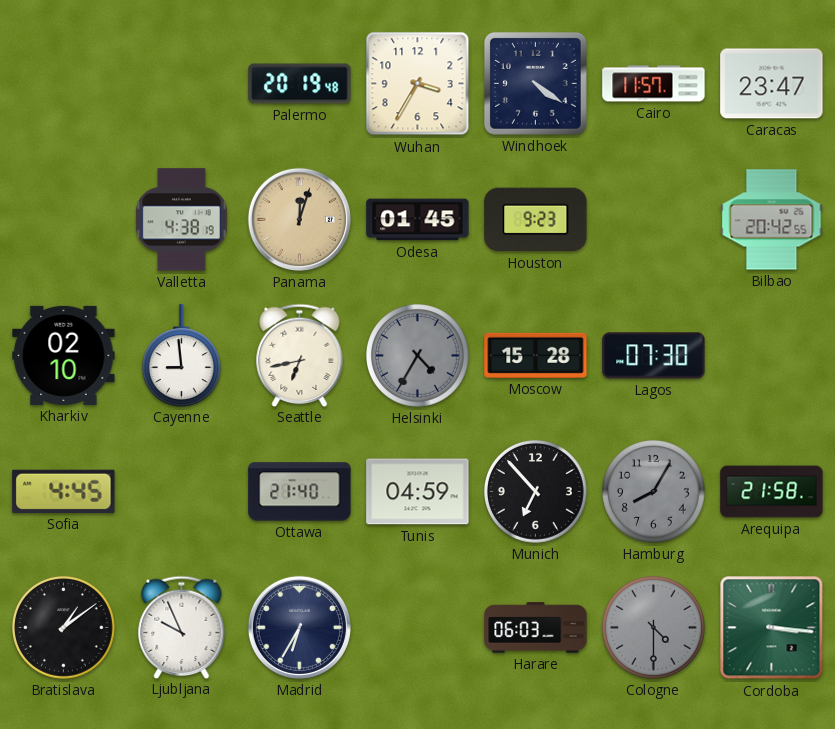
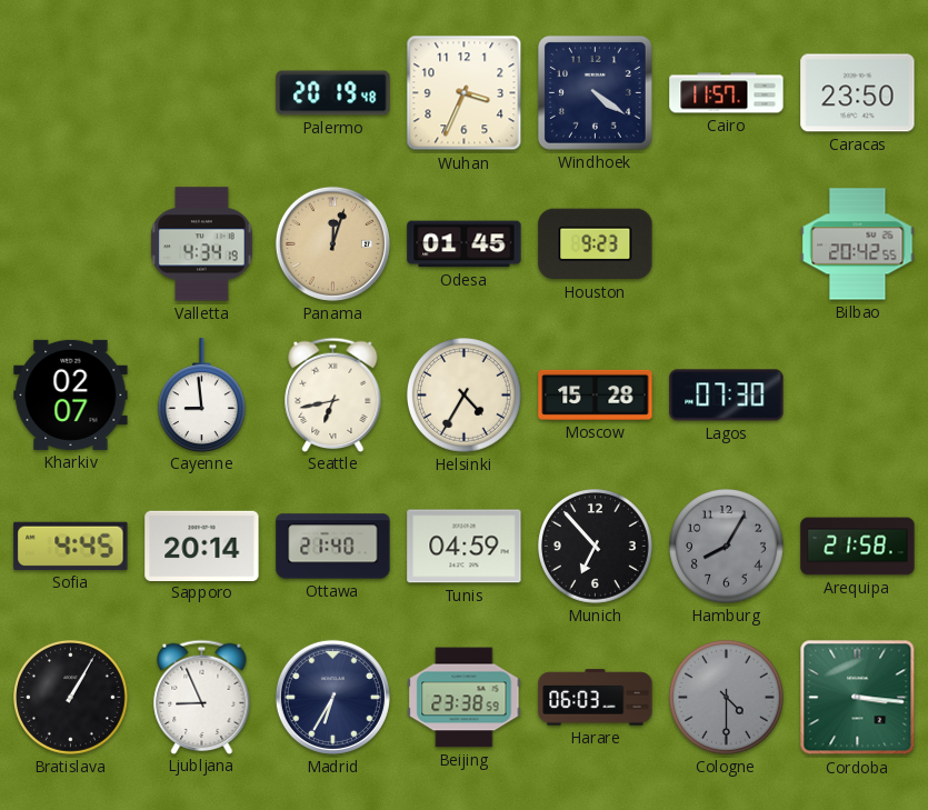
Wuhan: 3:35 -> 3:34 (465, 93)
Caracas: 23:47 -> 23:50 (858, 93)
Valletta: 4:38 -> 4:34 (202, 244)
Kharkiv: 02:10 -> 02:07 (71, 394)
Helsinki dial: grey -> cream (465, 396)
Sapporo: none -> 20:14 (202, 546)
Bratislava: 1:09 -> 1:05 (71, 698)
Ljubljana: 9:56 -> 8:56 (202, 697)
Beijing: none -> 23:38 (465, 698)
